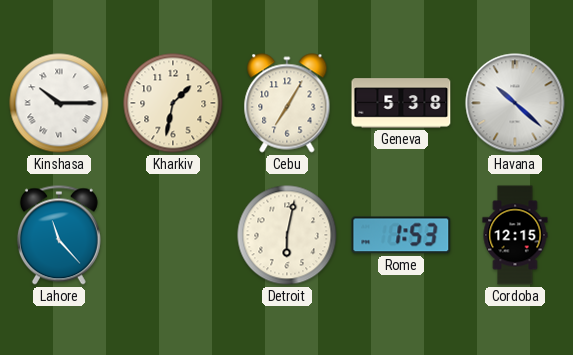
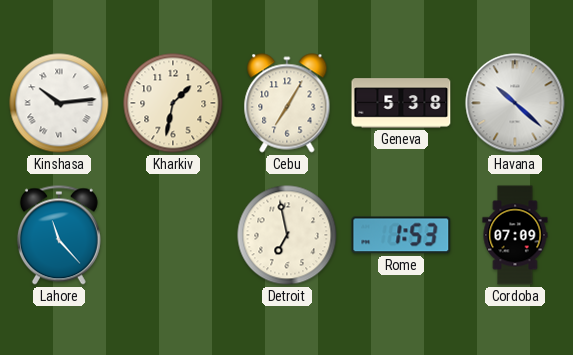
Kinshasa: 10:15 -> 10:14 (59, 103)
Detroit: 6:02 -> 6:58 (287, 235)
Cordoba: 12:15 -> 07:09 (515, 235)
